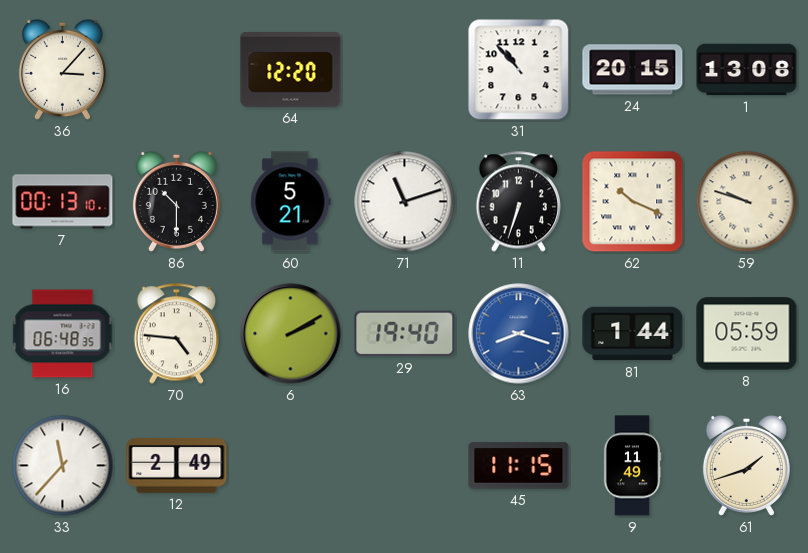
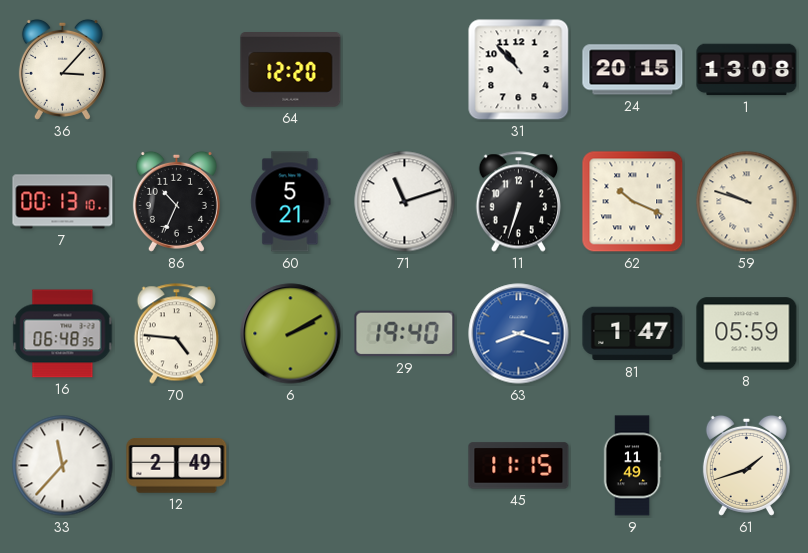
86: 10:30 -> 10:34 (176, 201)
81: 1:44 -> 1:47 (633, 334)
